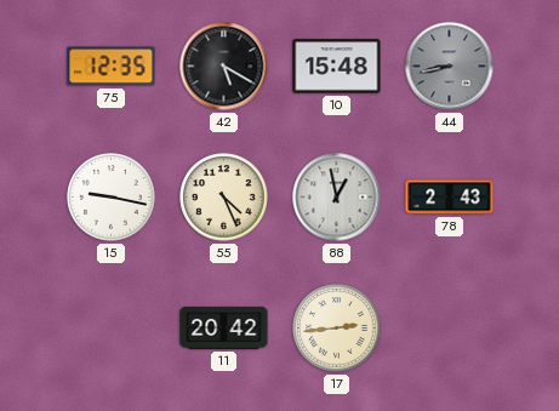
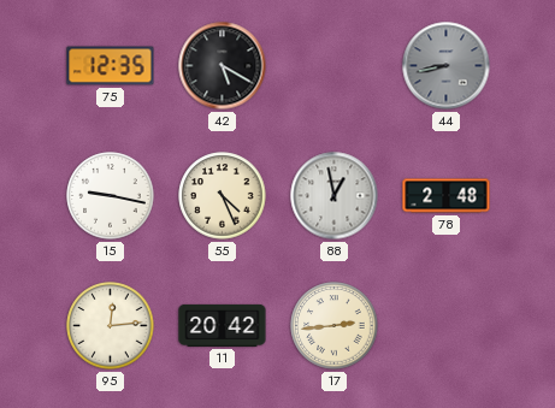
10: 15:48 -> none (337, 67)
78: 2:43 -> 2:48 (447, 196)
95: none -> 12:14 (111, 326)
